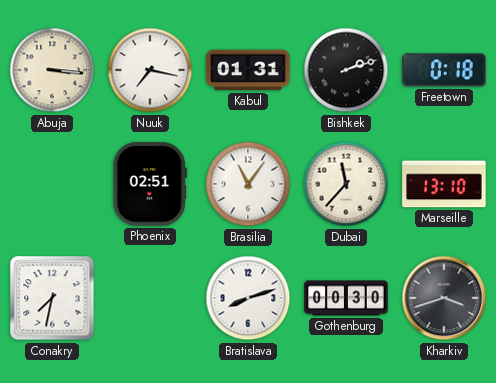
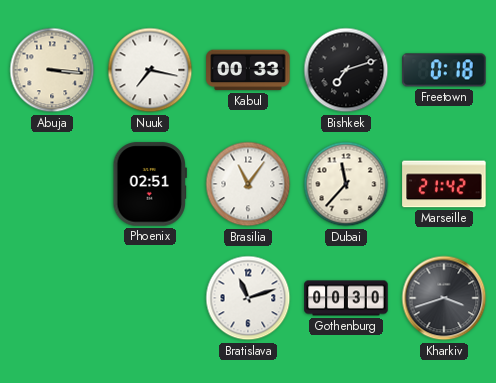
Kabul: 01:31 -> 00:33 (248, 70)
Bishkek: 2:12 -> 7:12 (346, 70)
Marseille: 13:10 -> 21:42 (444, 184)
Conakry: 7:32 -> none (52, 298)
Bratislava: 8:12 -> 11:12 (248, 298)
